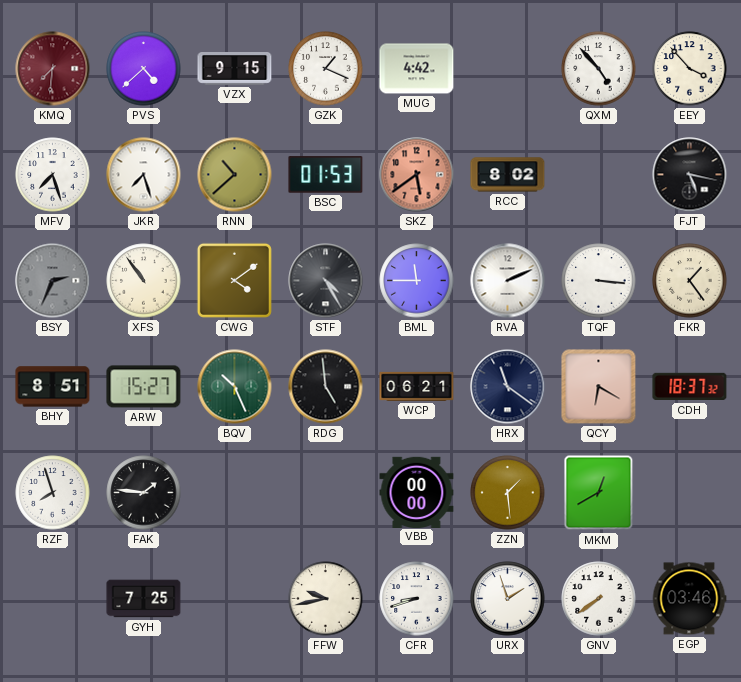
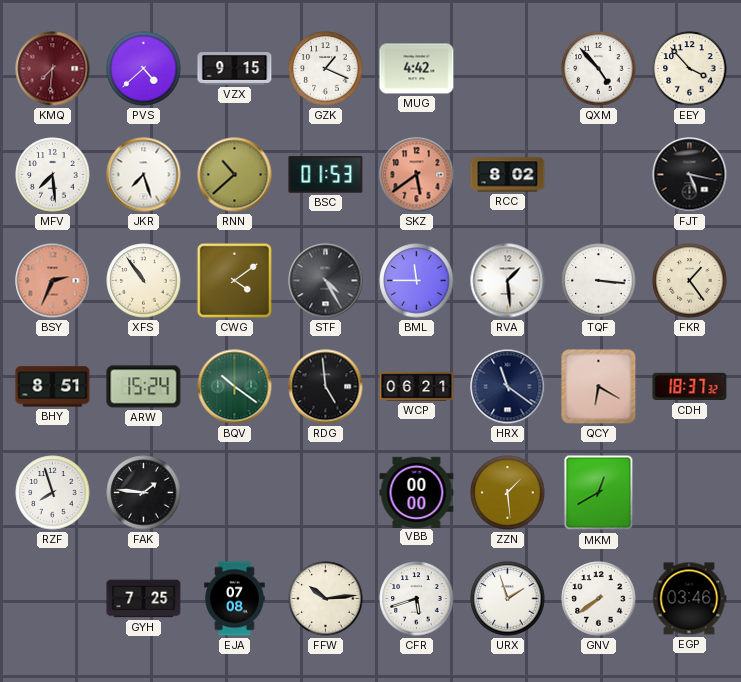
MFV: 7:27 -> 7:29 (53, 175)
BSY dial: grey -> salmon (53, 281)
RVA: 2:11 -> 1:29 (508, 281)
ARW: 15:27 -> 15:24 (144, 387)
BQV: 10:26 -> 10:21 (235, 387)
EJA: none -> 07:08 (235, 599)
FFW: 9:43 -> 10:14 (326, 599)
CFR: 8:42 -> 5:42 (417, 599)
